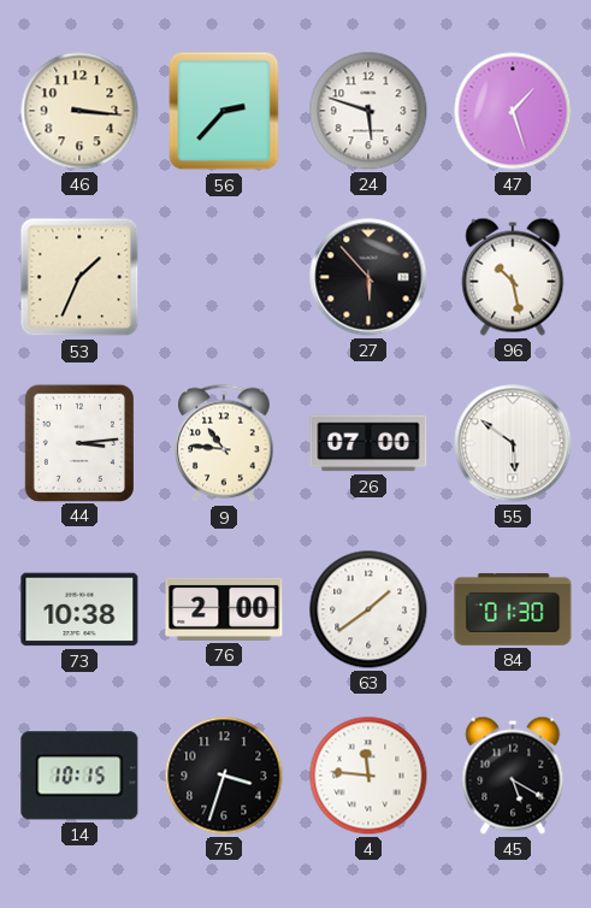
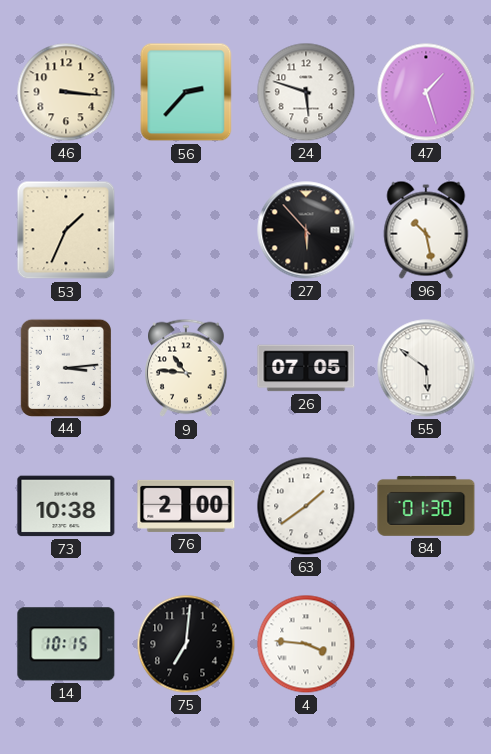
26: 07:00 -> 07:05 (306, 368)
75: 3:33 -> 7:01 (186, 644)
4: 11:46 -> 3:46 (306, 644)
45: 5:20 -> none (513, 776)
